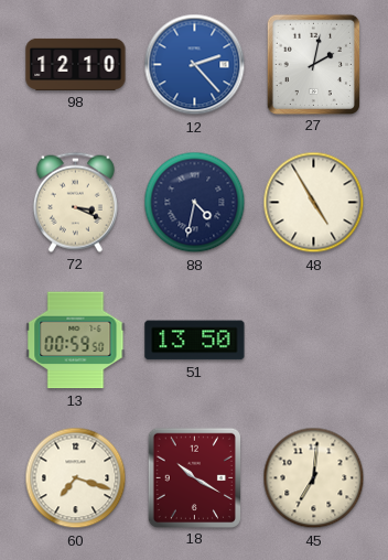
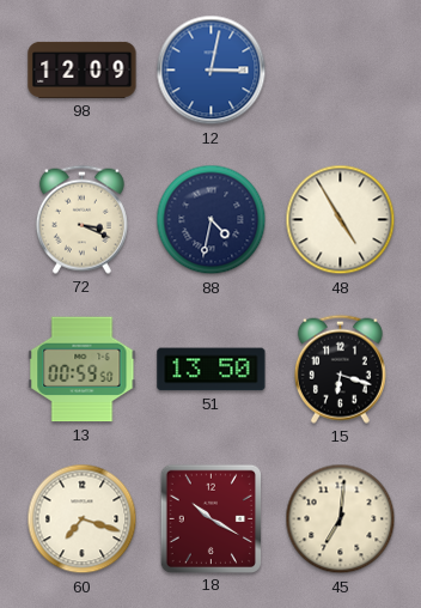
98: 12:10 -> 12:09 (83, 69)
12: 2:23 -> 3:02 (212, 71)
27: 2:02 -> none (313, 64)
15: none -> 6:18 (340, 369)
